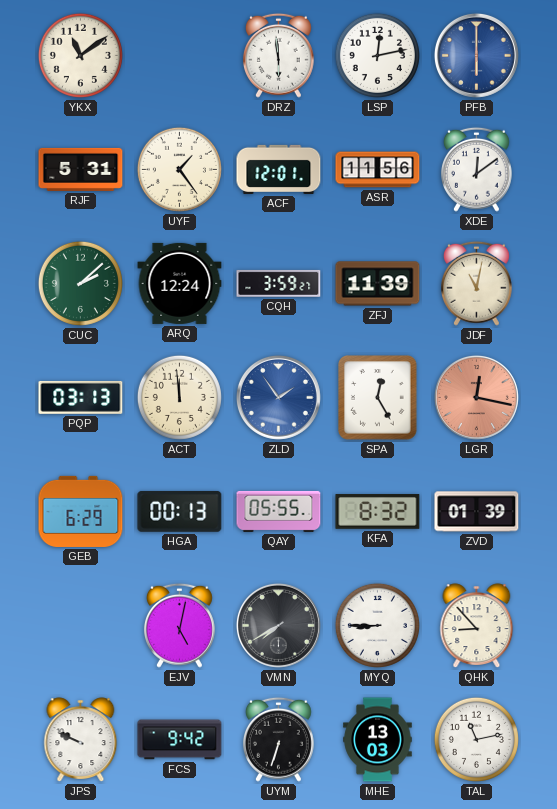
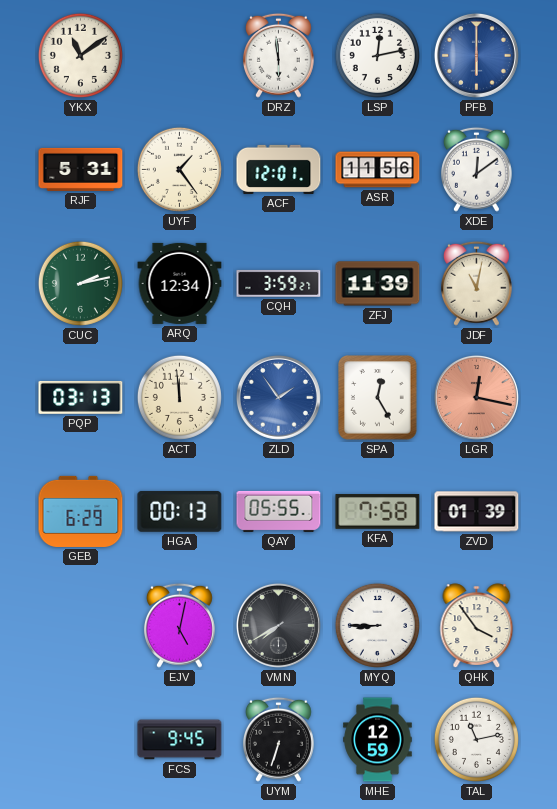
CUC: 2:08 -> 2:13 (80, 283)
ARQ: 12:24 -> 12:34 (180, 283)
KFA: 8:32 -> 7:58 (378, 512)
QHK: 8:53 -> 3:54 (477, 626)
JPS: 9:49 -> none (81, 740)
FCS: 9:42 -> 9:45 (180, 740)
MHE: 13:03 -> 12:59 (378, 740)
